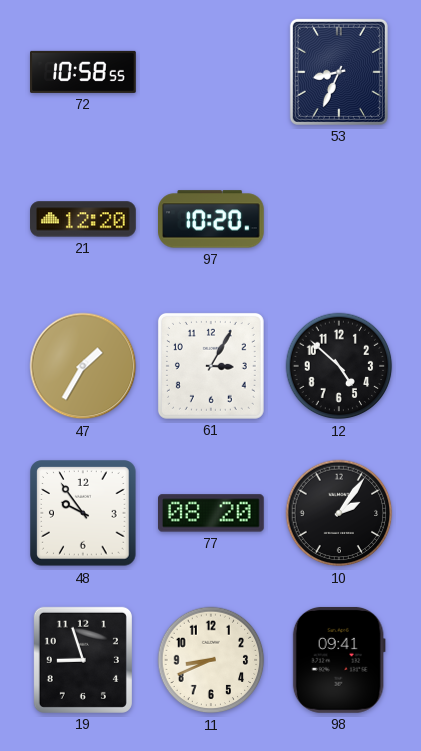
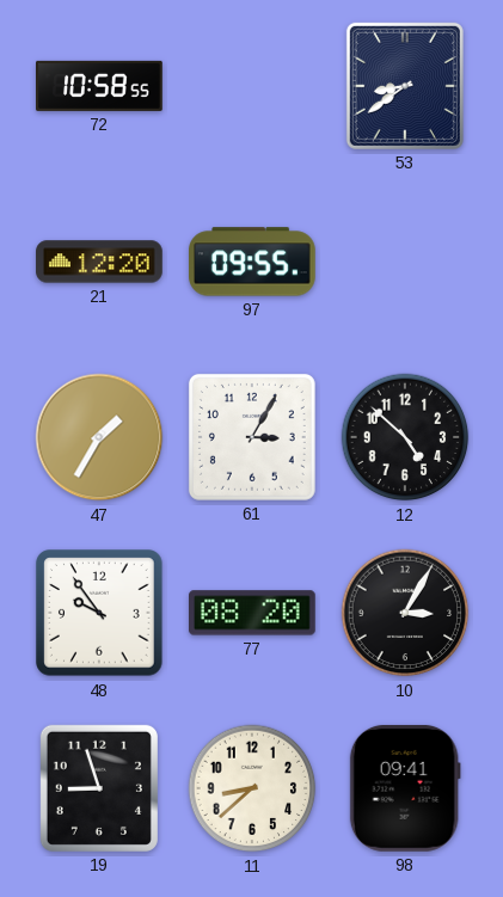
53: 8:34 -> 8:39 (405, 86)
97: 10:20 -> 09:55 (253, 262)
10: 2:06 -> 3:05 (405, 613)
11: 8:41 -> 8:38 (252, 788)
